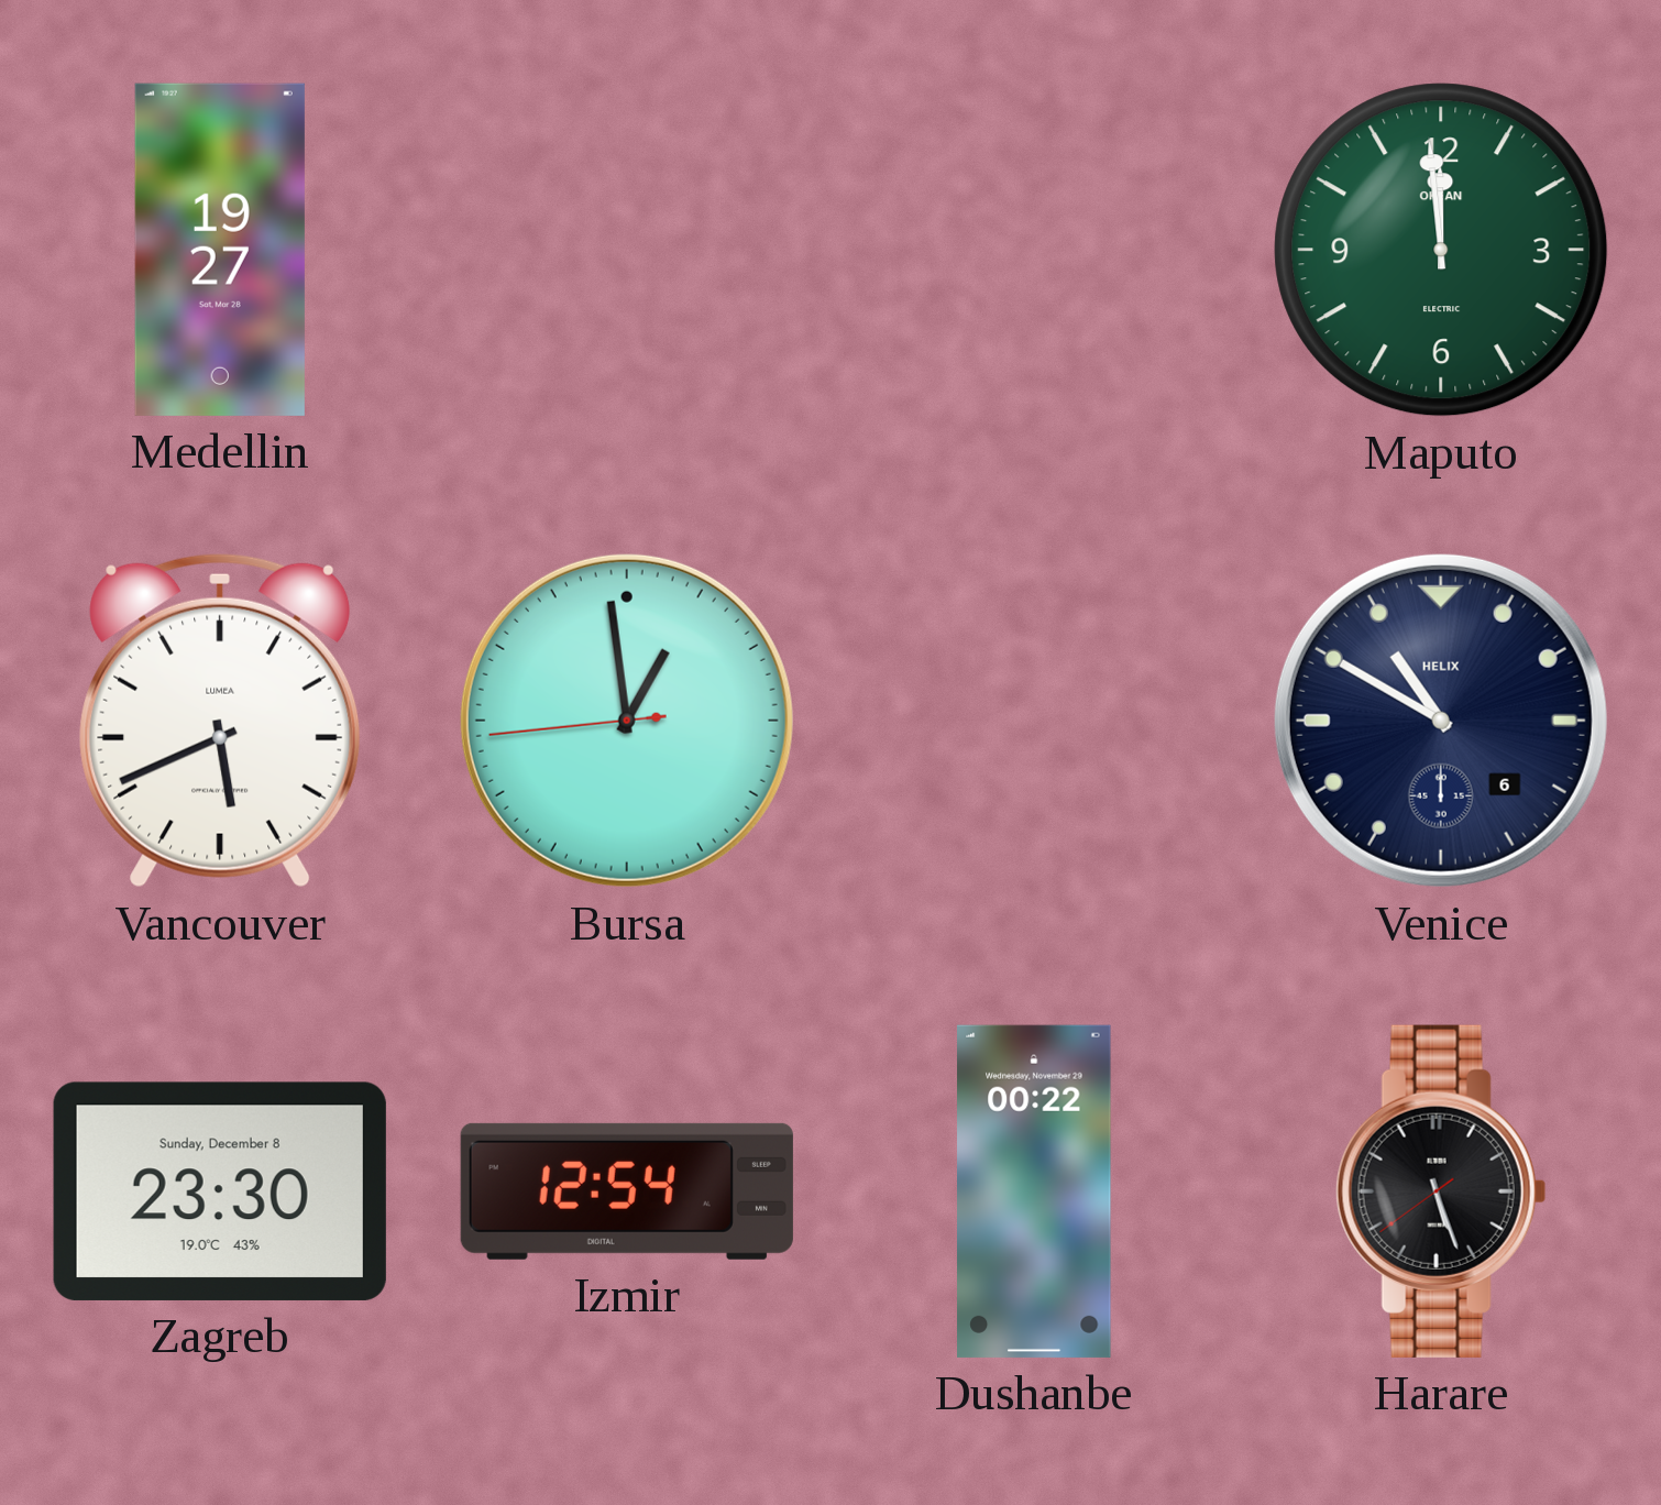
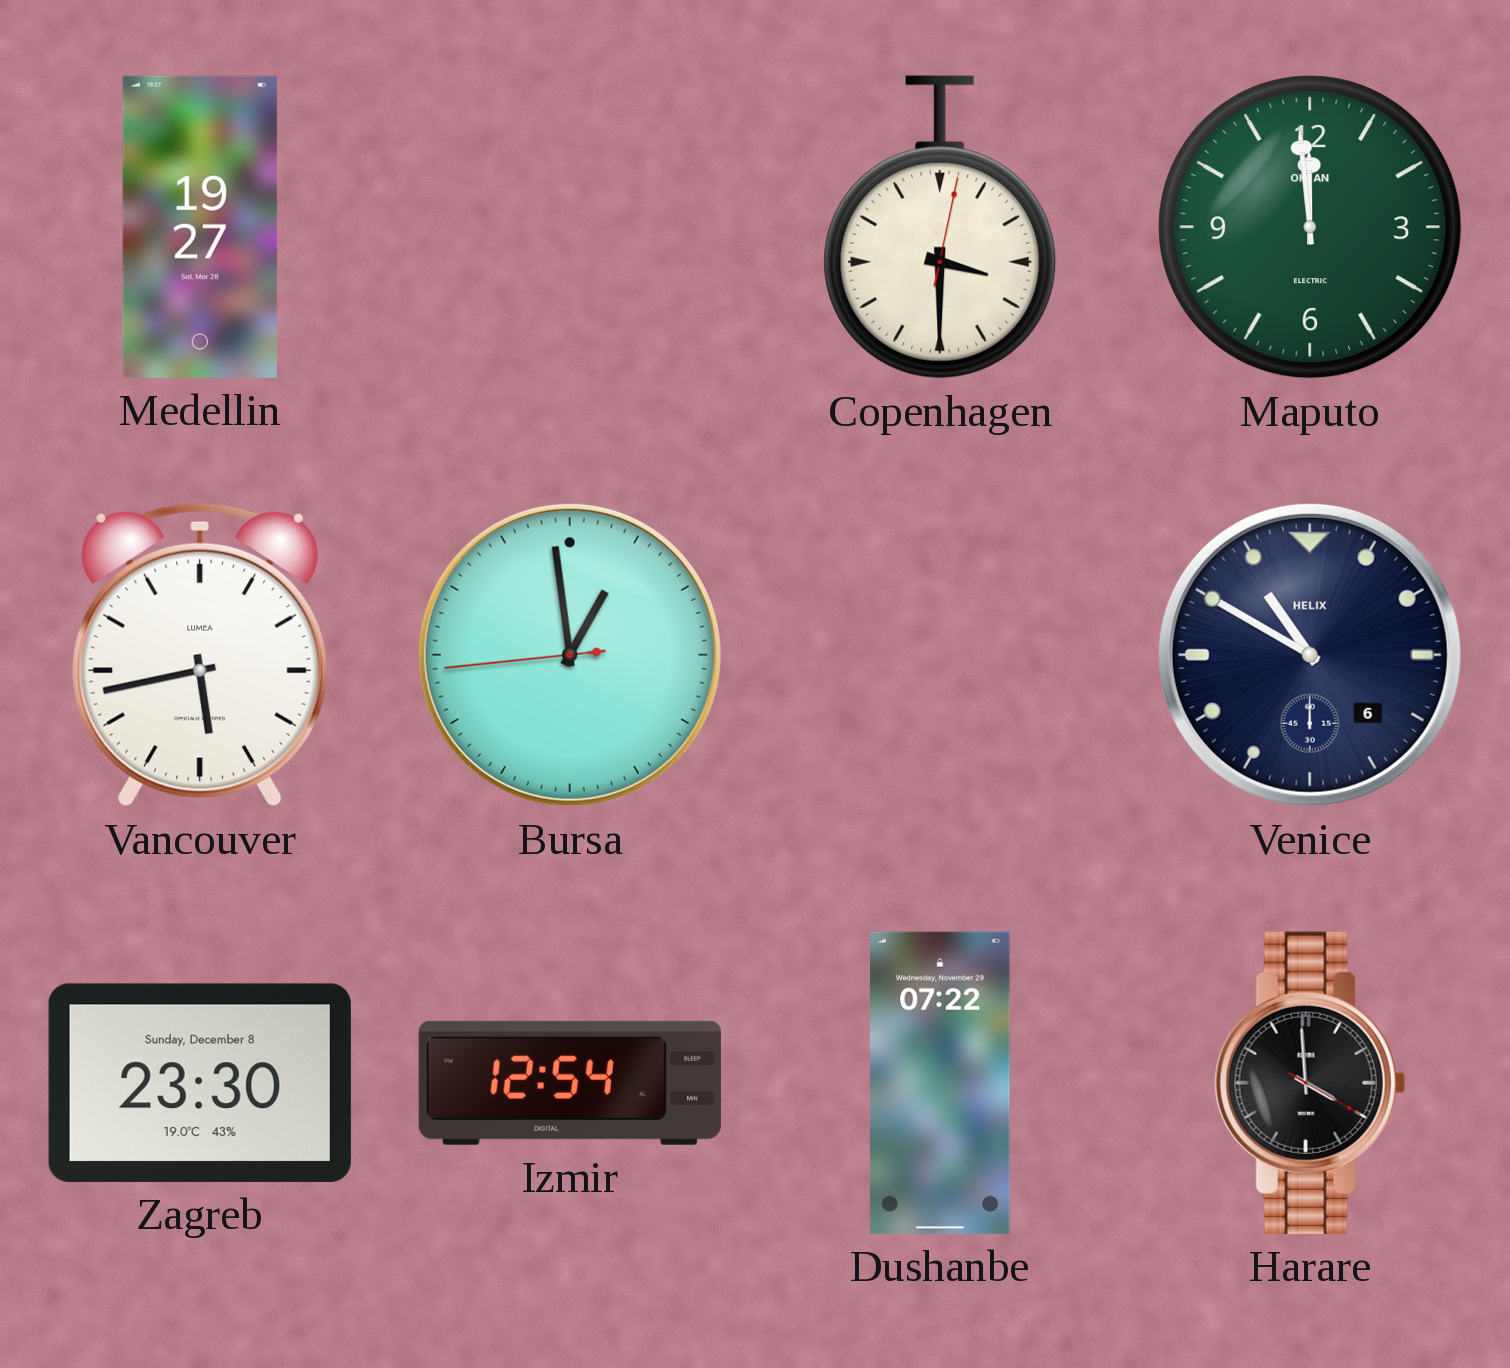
Copenhagen: none -> 3:30 (940, 227)
Vancouver: 5:41 -> 5:43 (200, 655)
Dushanbe: 00:22 -> 07:22 (940, 1083)
Harare: 5:26 -> 3:59 (1310, 1083)
